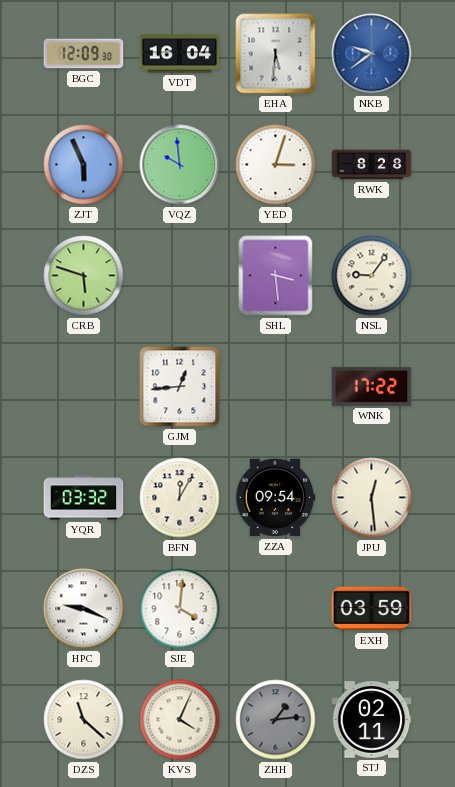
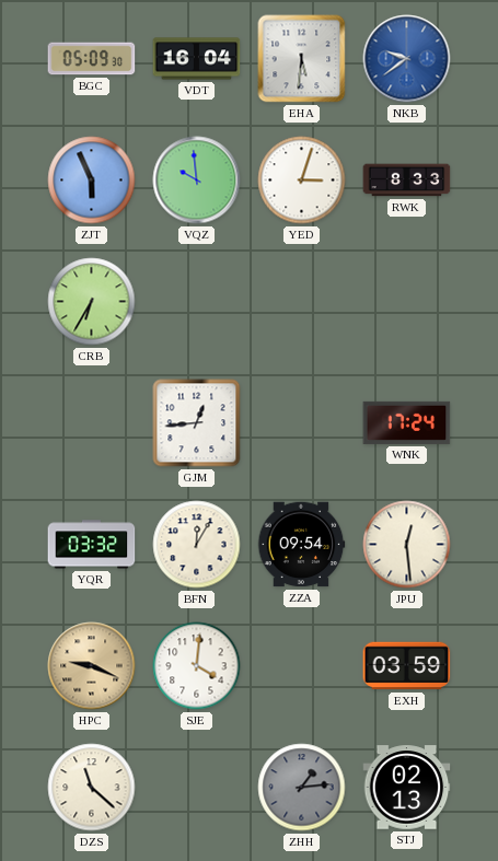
BGC: 12:09 -> 05:09 (92, 59)
RWK: 8:28 -> 8:33 (407, 181)
CRB: 5:48 -> 6:35 (92, 302)
SHL: 3:29 -> none (276, 276)
NSL: 9:06 -> none (372, 276)
WNK: 17:22 -> 17:24 (407, 422)
HPC dial: white -> champagne (92, 666)
KVS: 4:04 -> none (180, 720)
STJ: 02:11 -> 02:13 (407, 788)
